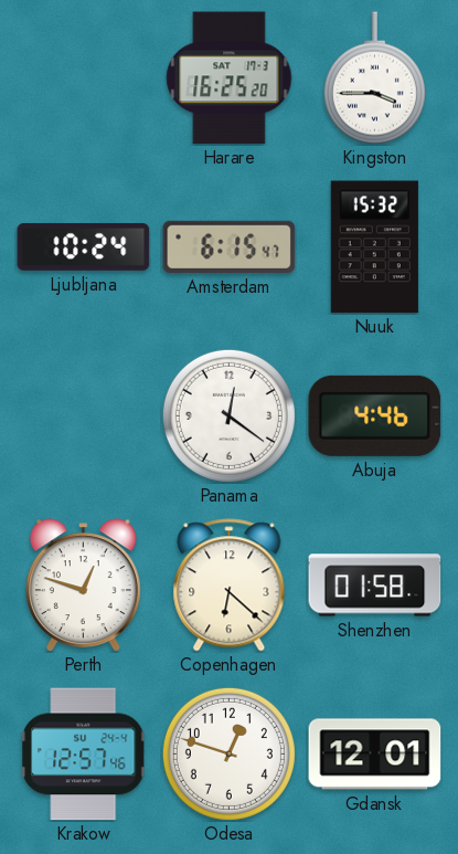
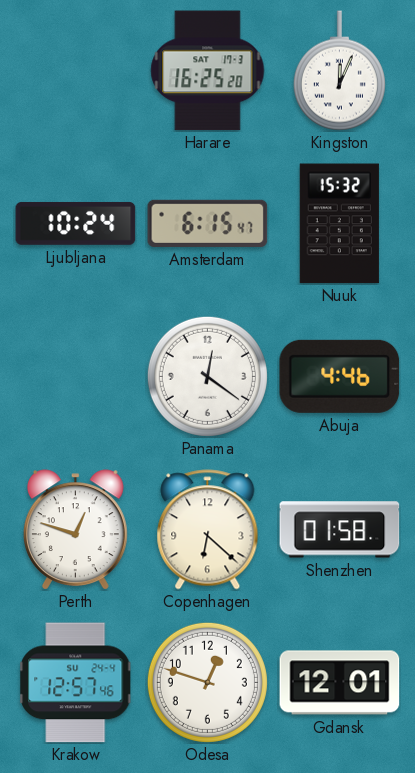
Kingston: 3:45 -> 12:04 (339, 71)
